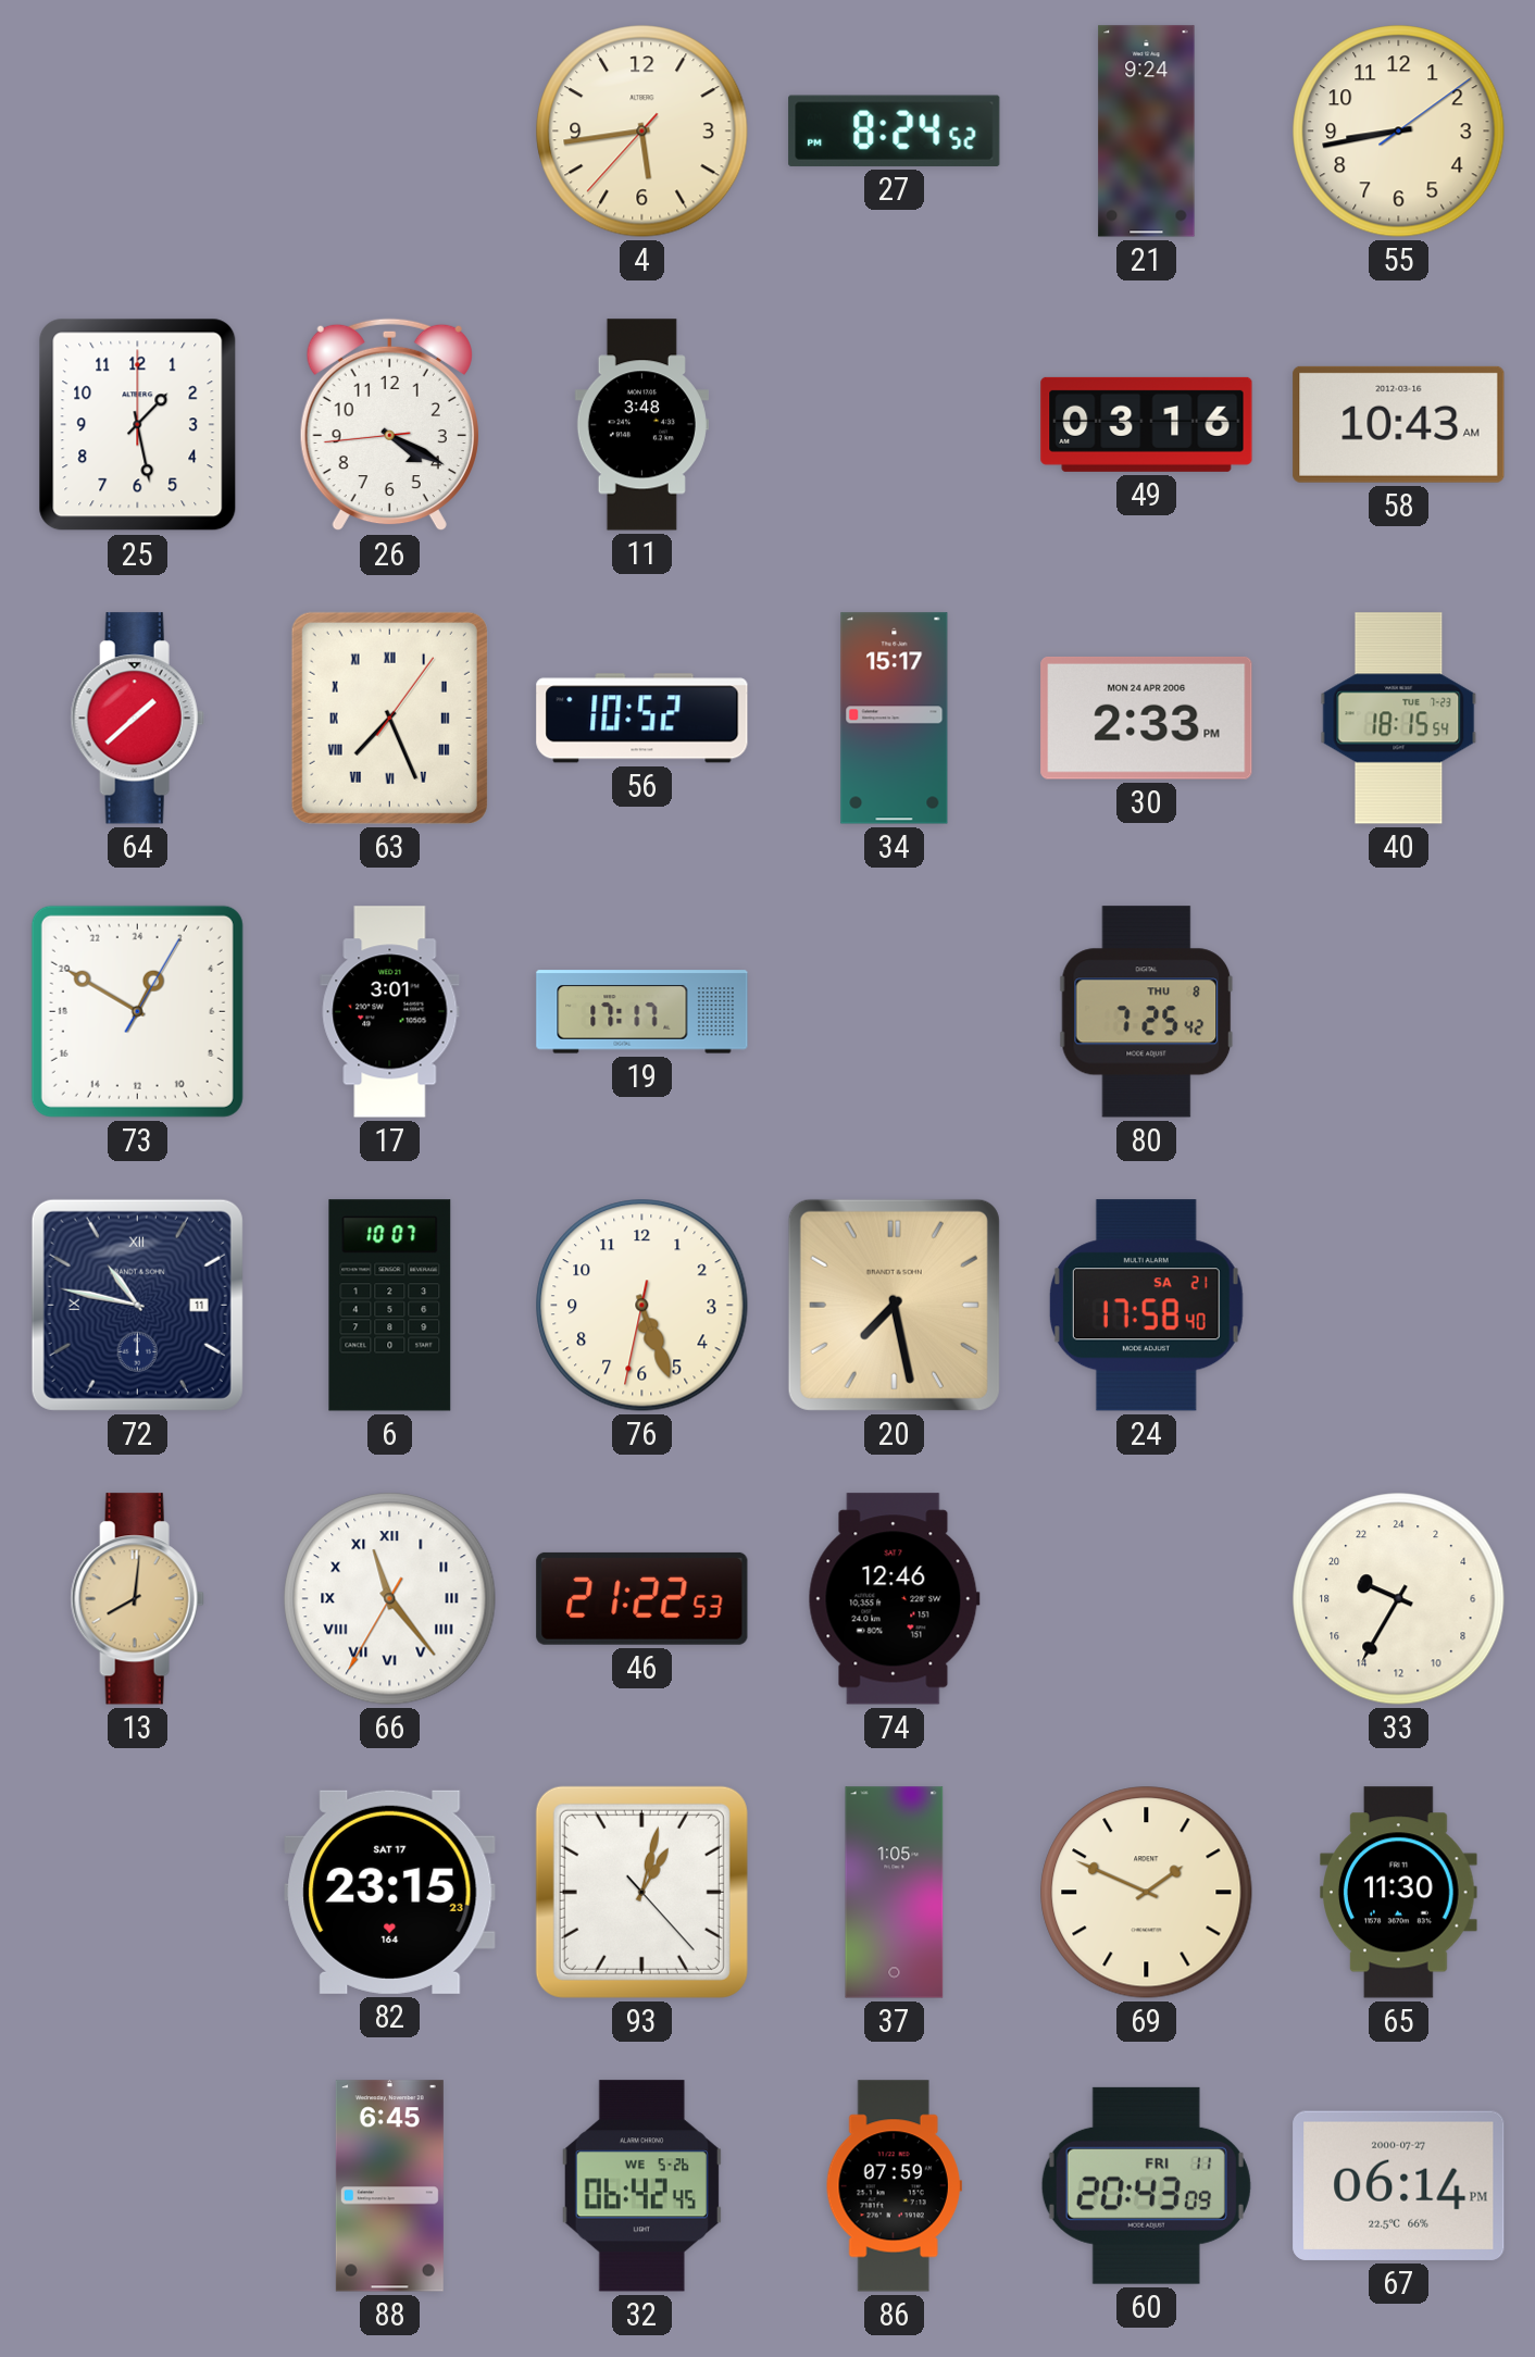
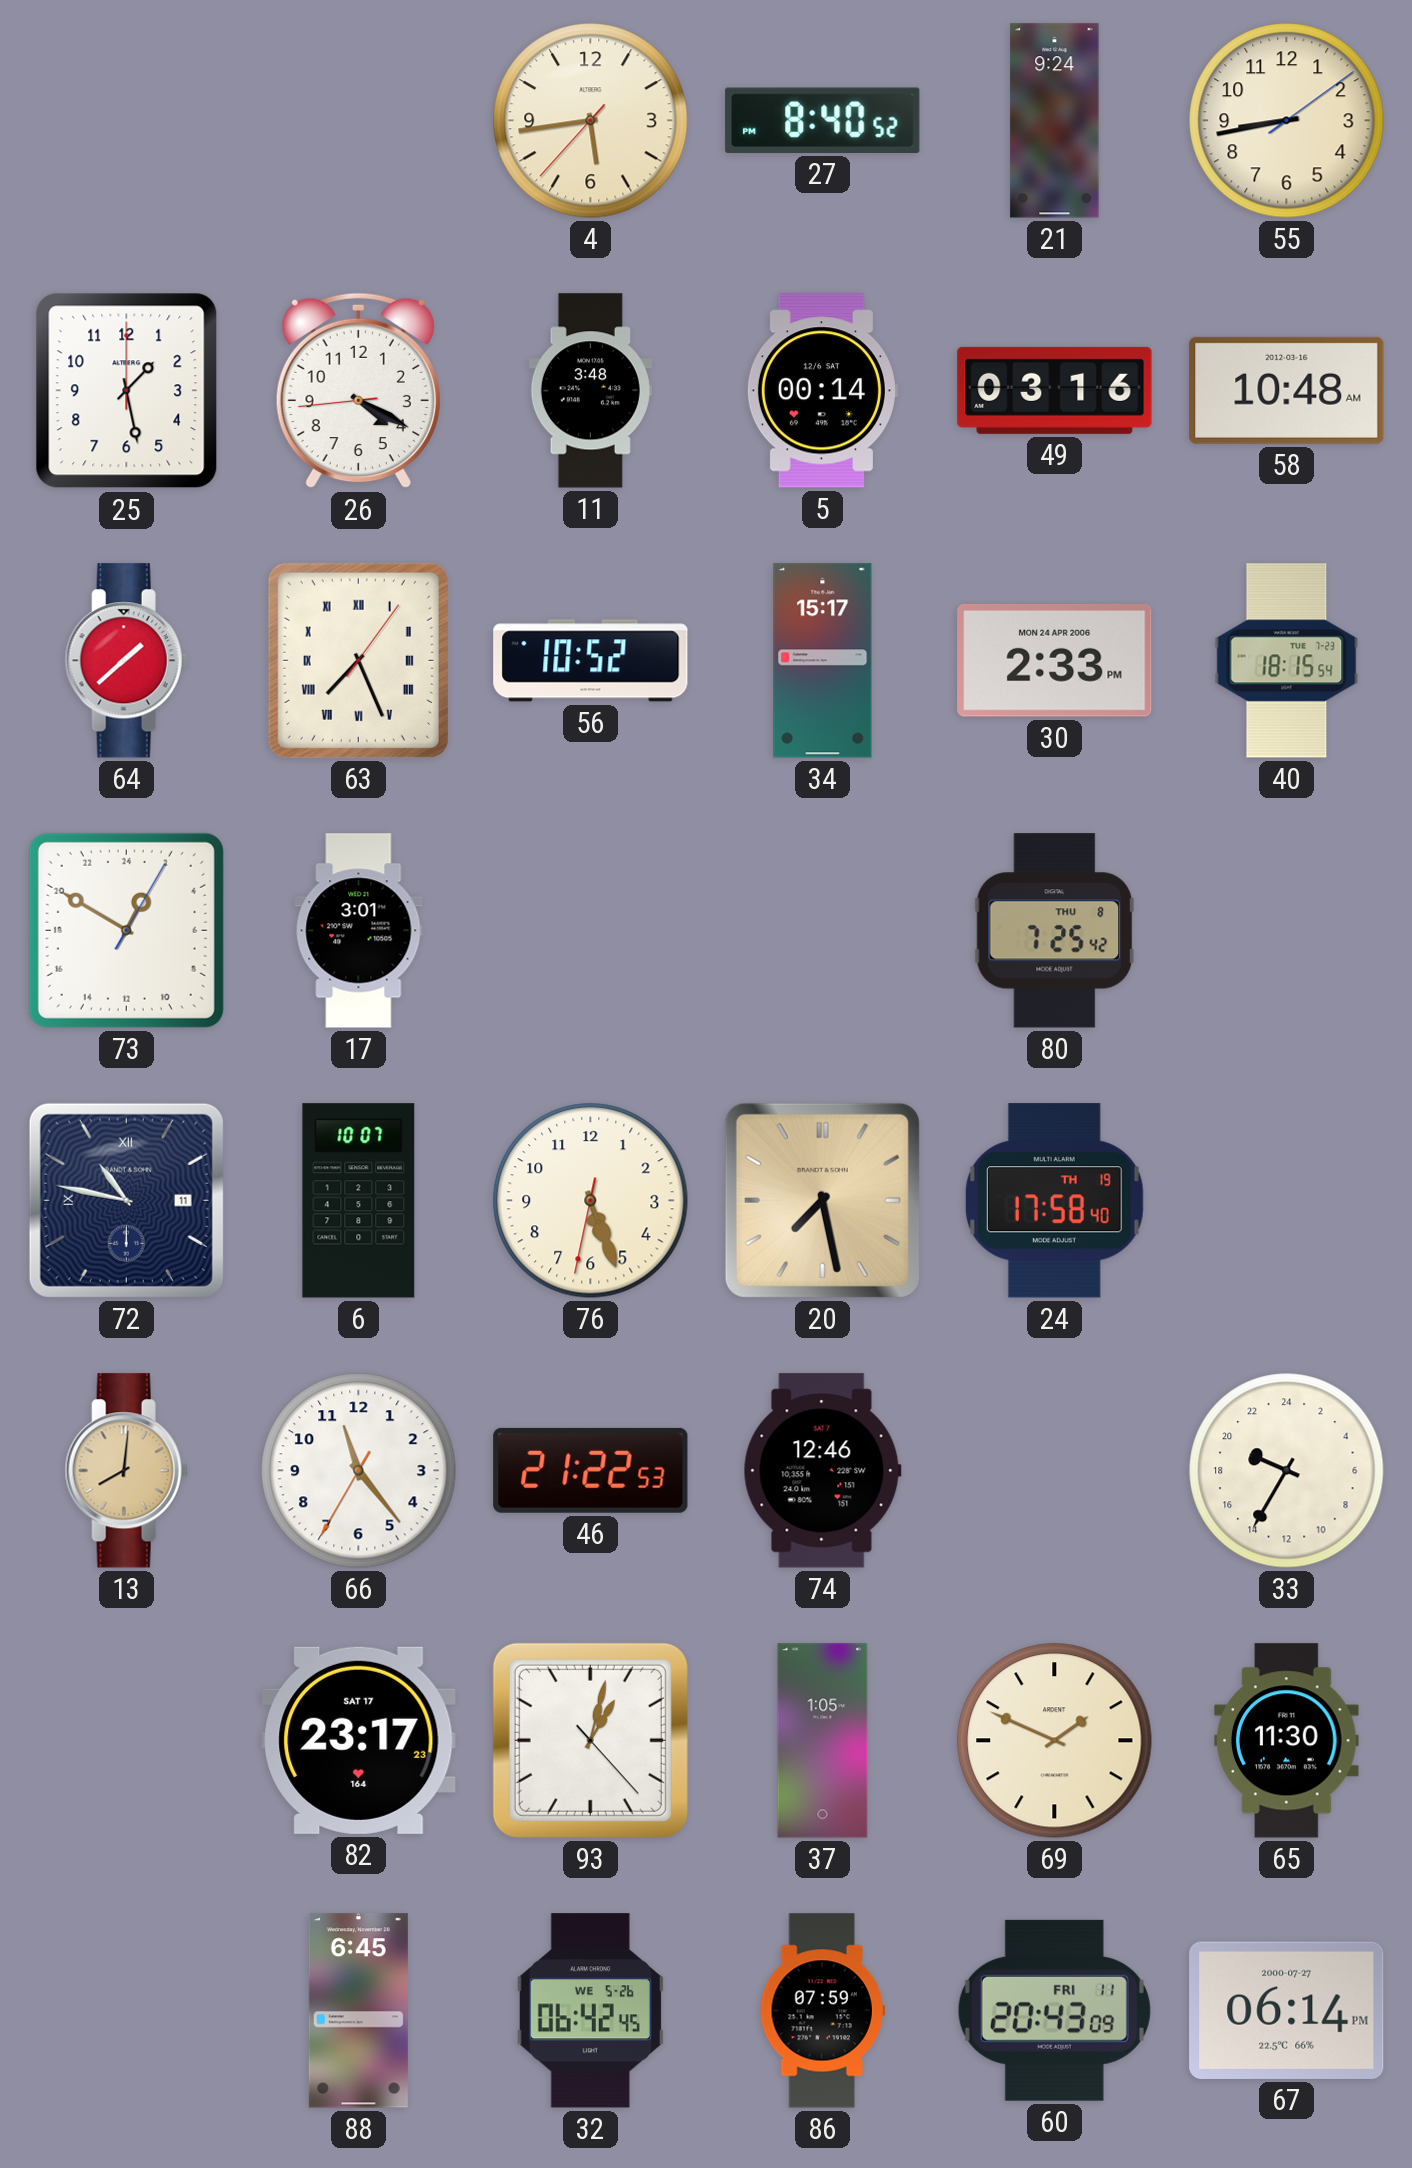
27: 8:24 -> 8:40 (823, 120)
5: none -> 00:14 (822, 391)
58: 10:43 -> 10:48 (1287, 390)
19: 17:17 -> none (642, 1012)
24 date: SA 21 -> TH 19 (1054, 1201)
66 numerals: Roman -> Arabic (359, 1471)
82: 23:15 -> 23:17 (359, 1740)
